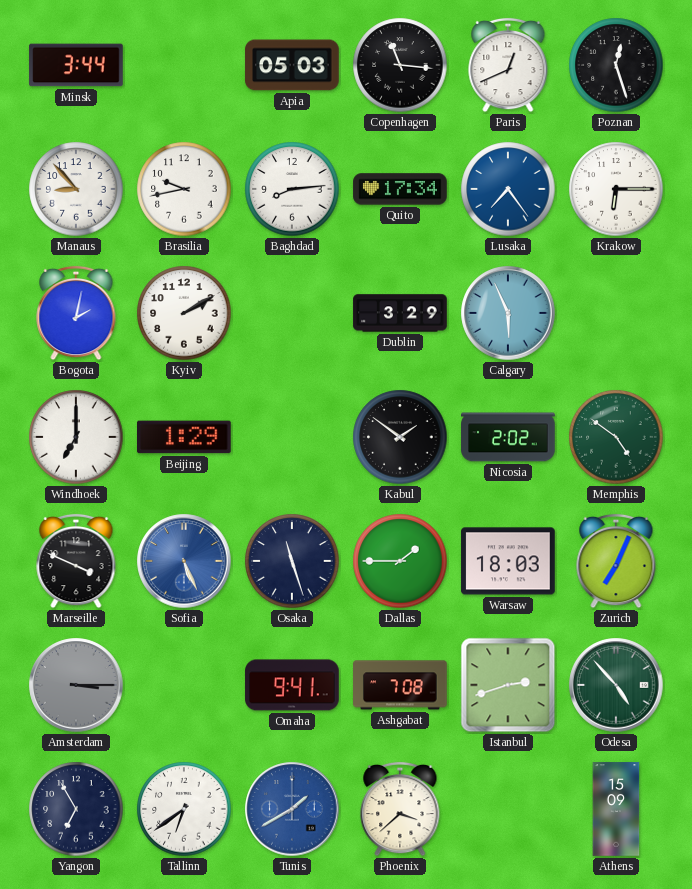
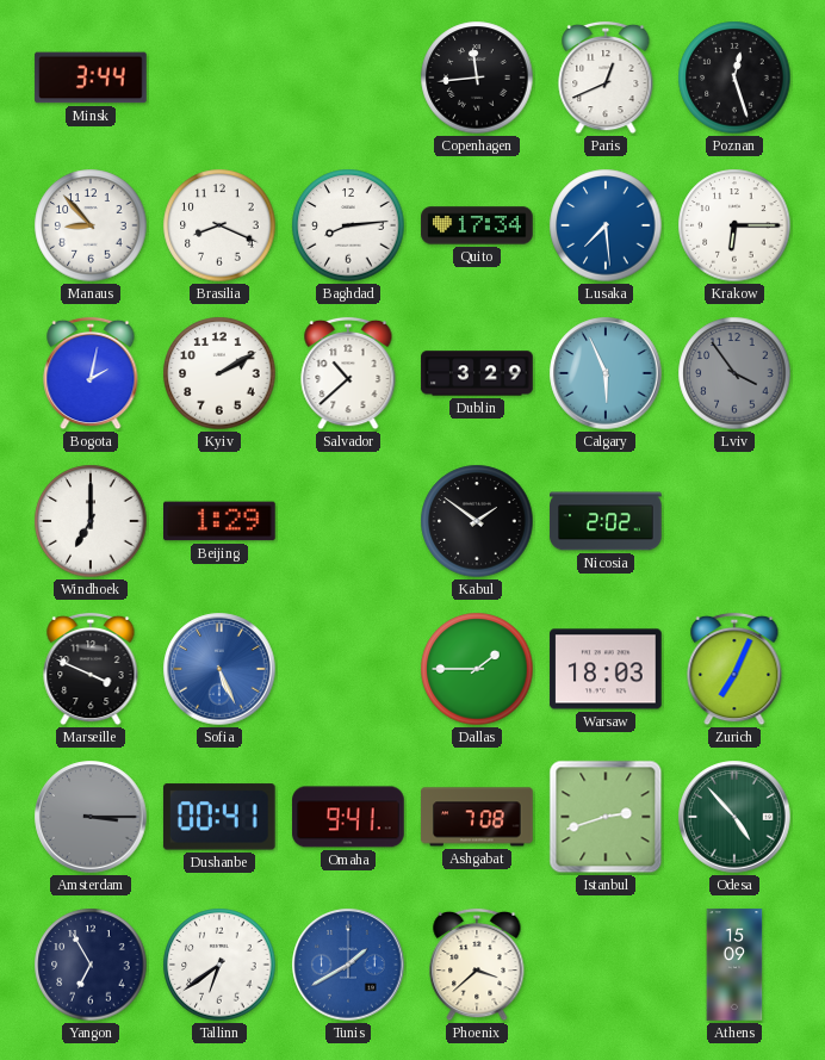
Apia: 05:03 -> none (292, 65)
Copenhagen: 11:16 -> 11:44 (477, 78)
Brasilia: 9:43 -> 8:19 (219, 225)
Lusaka: 7:24 -> 7:29 (606, 225)
Salvador: none -> 10:38 (348, 373)
Lviv: none -> 3:54 (734, 373)
Memphis: 4:51 -> none (616, 437)
Osaka: 11:27 -> none (292, 561)
Dushanbe: none -> 00:41 (219, 817)
